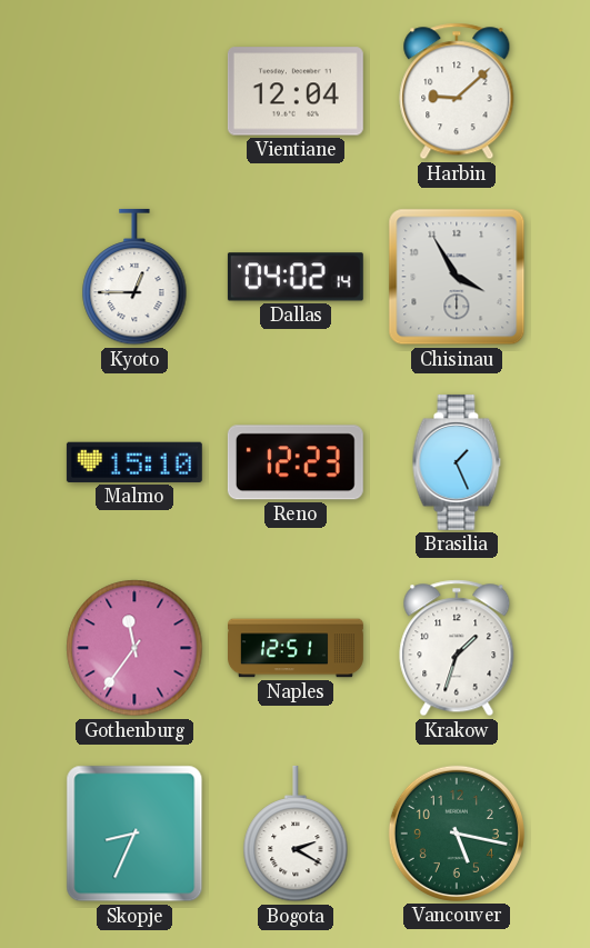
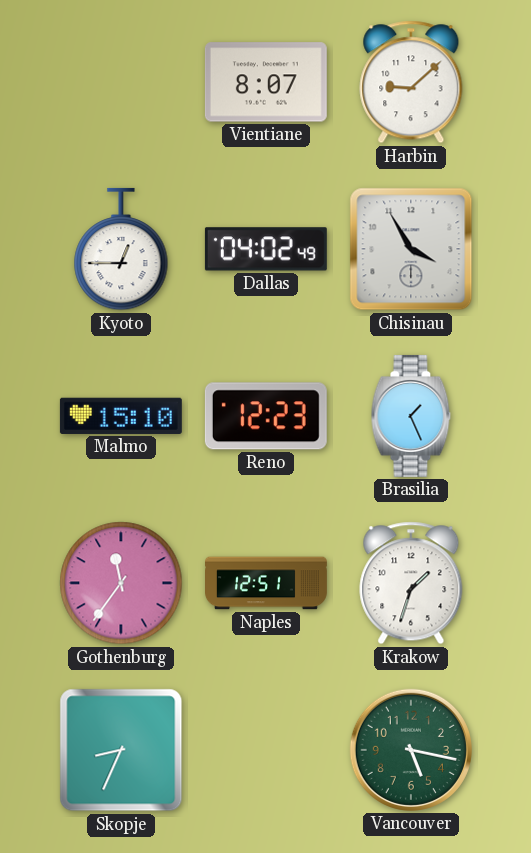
Vientiane: 12:04 -> 8:07 (266, 82)
Dallas: 04:02:14 -> 04:02:49 (266, 249)
Bogota: 2:20 -> none (296, 834)
